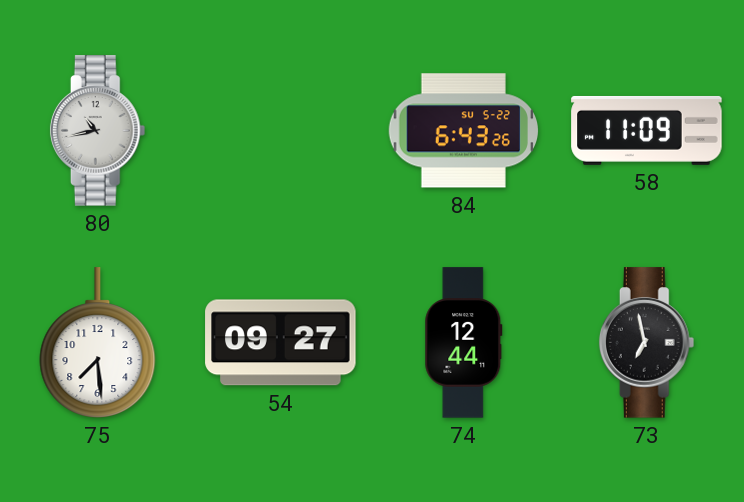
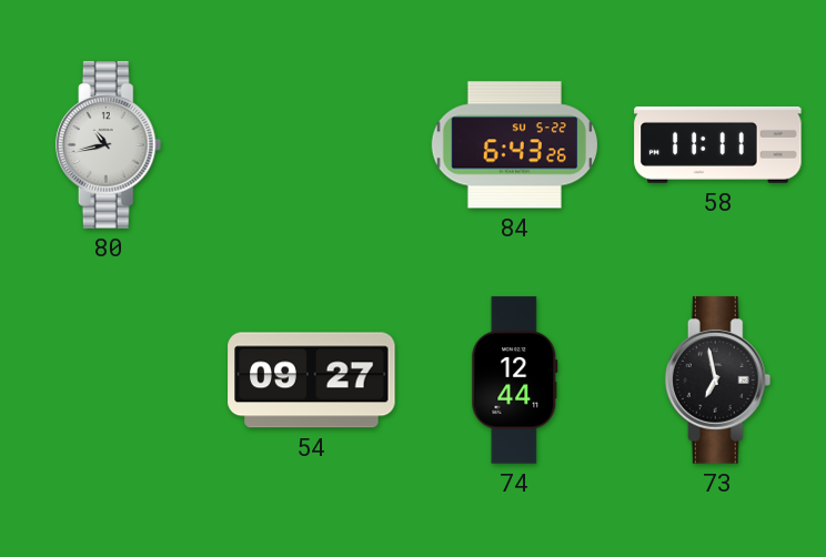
58: 11:09 -> 11:11 (718, 144)
75: 7:29 -> none (98, 343)
